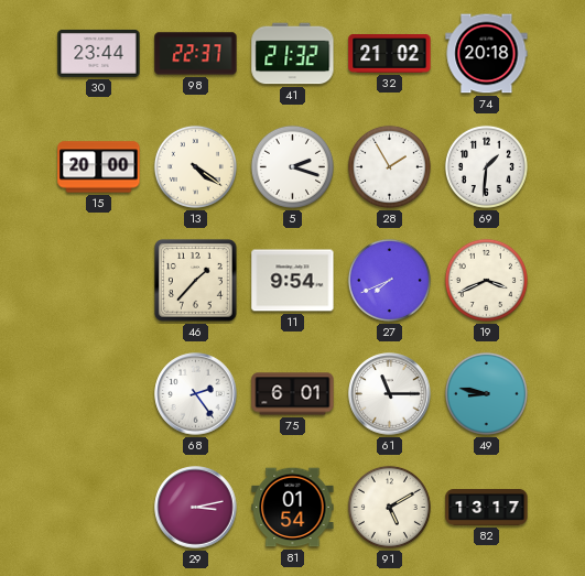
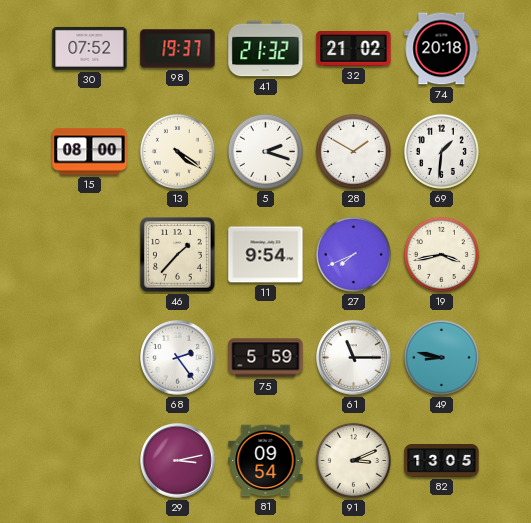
30: 23:44 -> 07:52 (90, 48)
98: 22:37 -> 19:37 (178, 49)
15: 20:00 -> 08:00 (90, 152)
28: 1:55 -> 1:50 (353, 151)
19: 3:41 -> 3:43 (441, 254)
75: 6:01 -> 5:59 (266, 358)
81: 01:54 -> 09:54 (266, 461)
91: 5:10 -> 3:11 (353, 460)
82: 13:17 -> 13:05 (442, 461)
